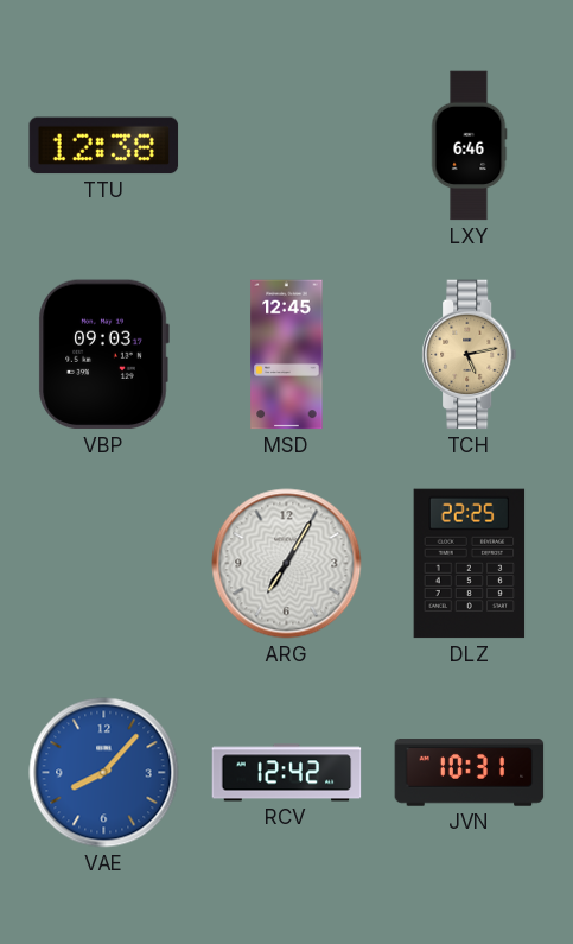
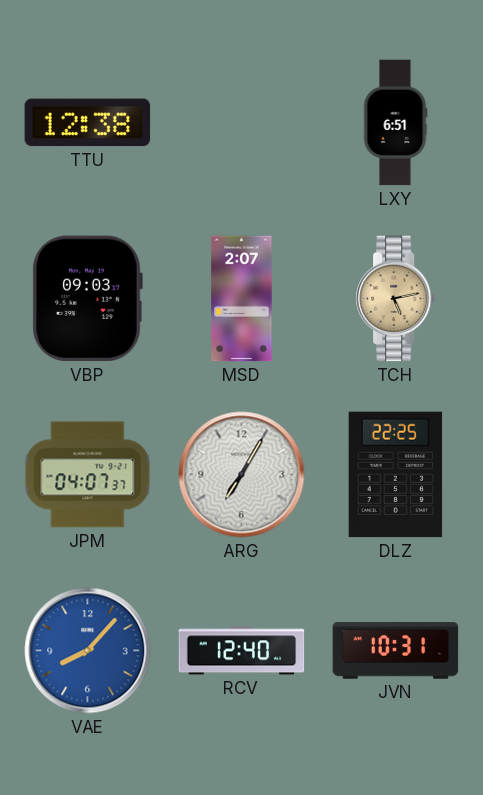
LXY: 6:46 -> 6:51 (395, 123)
MSD: 12:45 -> 2:07 (242, 299)
JPM: none -> 04:07 (88, 475)
RCV: 12:42 -> 12:40 (242, 651)
